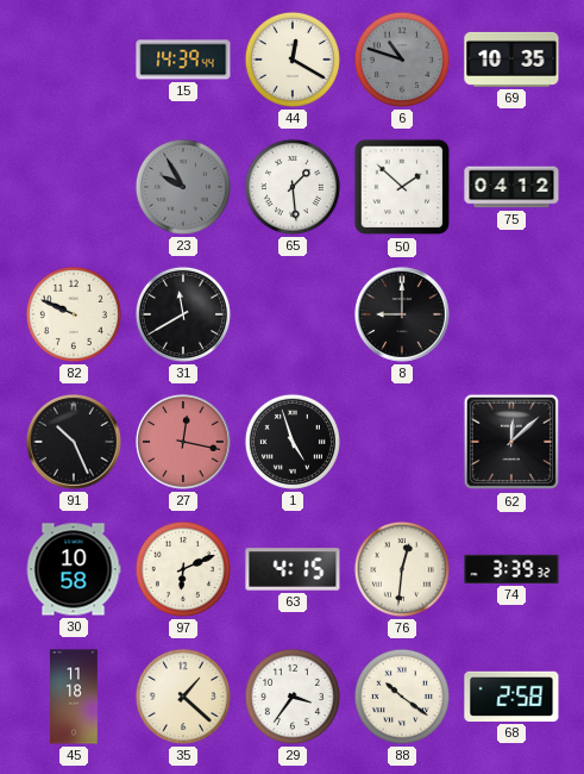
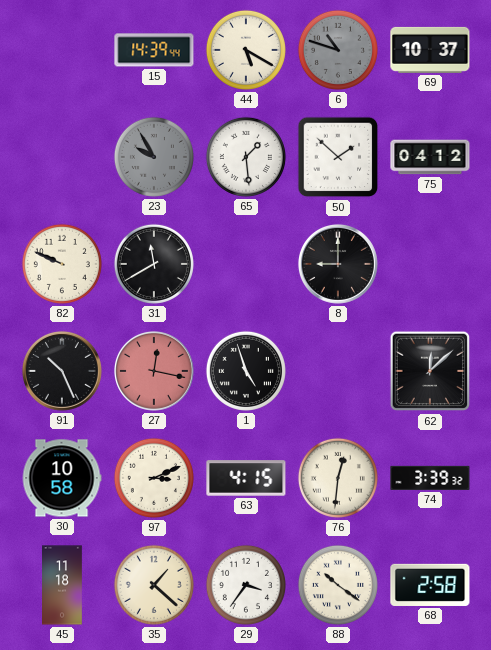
44: 12:20 -> 5:20 (246, 50)
69: 10:35 -> 10:37 (430, 50)
97: 6:11 -> 3:11 (154, 478)
